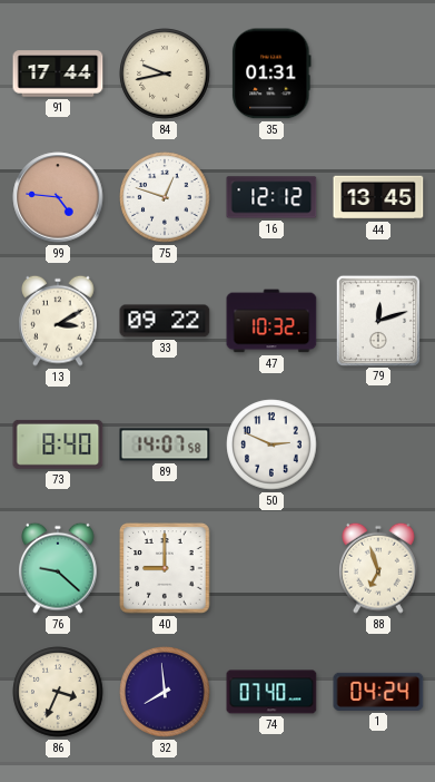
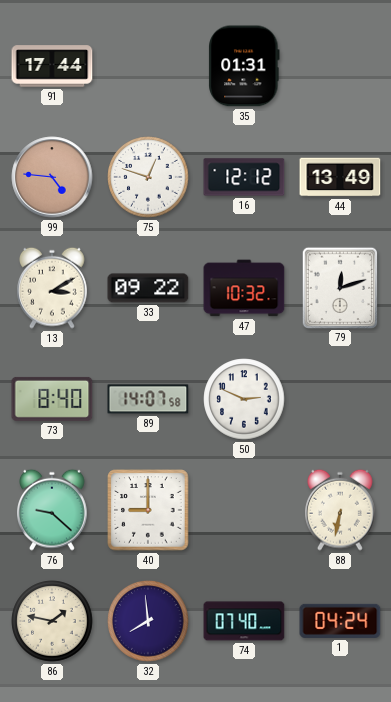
84: 9:43 -> none (165, 74)
44: 13:45 -> 13:49 (340, 177)
88: 6:57 -> 6:32 (341, 510)
86: 3:34 -> 1:47 (52, 621)
